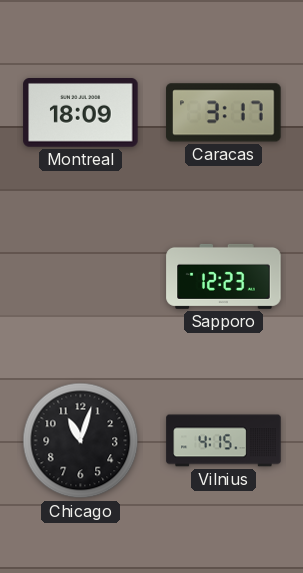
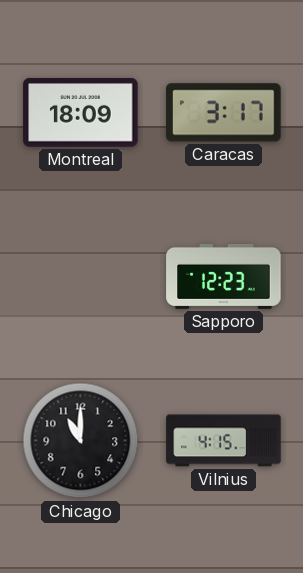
Chicago: 11:03 -> 11:00 (81, 441)
